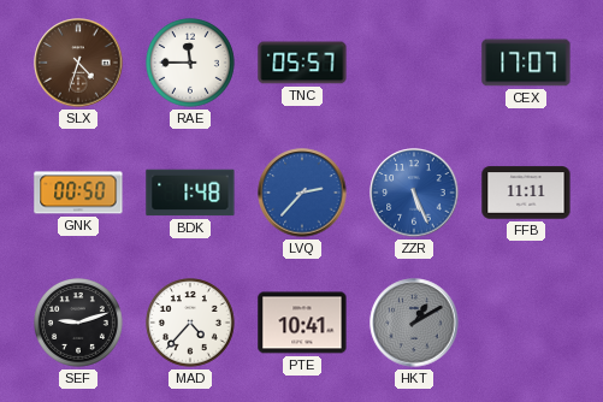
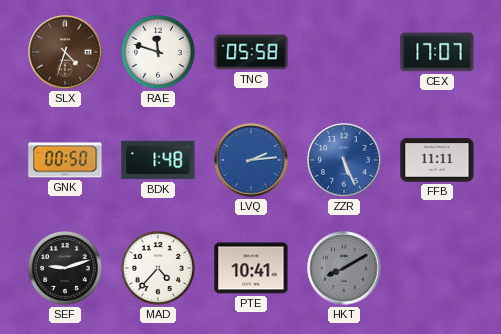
RAE: 11:45 -> 11:48 (159, 53)
TNC: 05:57 -> 05:58 (251, 52)
LVQ: 2:37 -> 2:14 (251, 160)
HKT: 1:10 -> 8:10 (344, 268)
